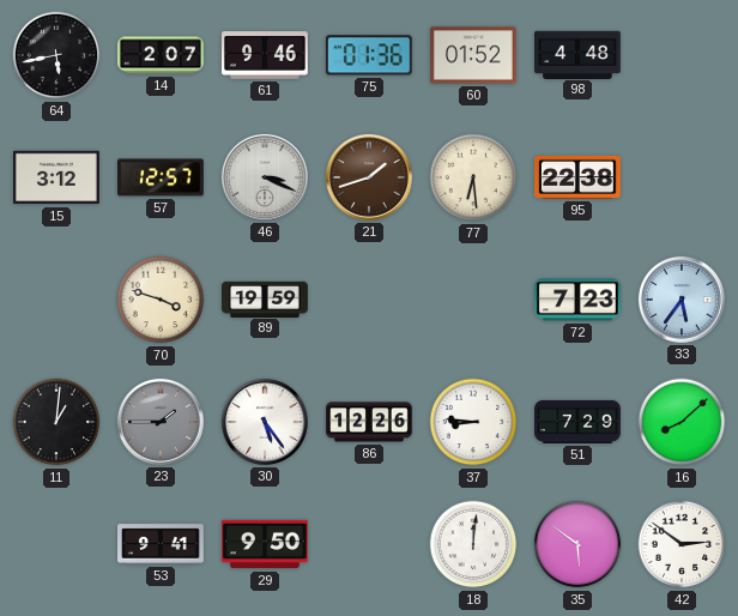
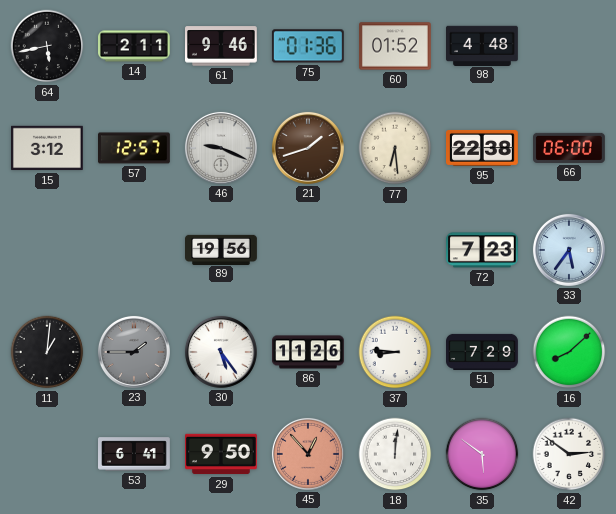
14: 2:07 -> 2:11 (135, 46)
46: 3:19 -> 9:19 (221, 148)
66: none -> 06:00 (570, 148)
70: 3:48 -> none (161, 300)
89: 19:59 -> 19:56 (222, 249)
86: 12:26 -> 11:26 (309, 352)
53: 9:41 -> 6:41 (135, 454)
45: none -> 12:53 (308, 454)
